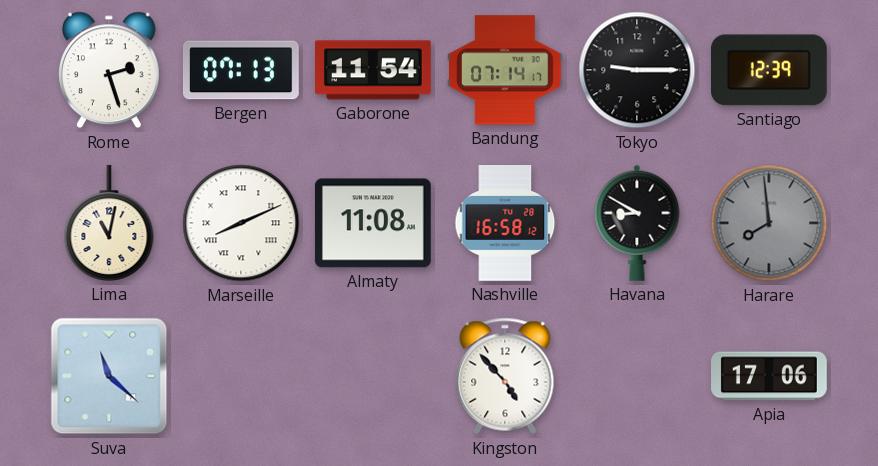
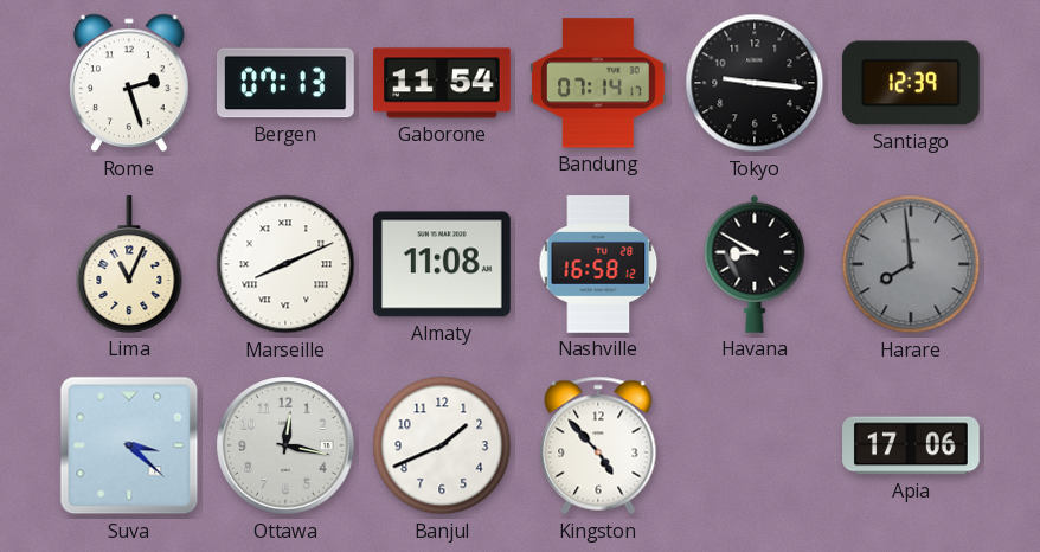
Tokyo: 9:15 -> 9:16 (755, 83)
Lima: 11:02 -> 11:04 (129, 265)
Suva: 11:22 -> 3:22 (129, 445)
Ottawa: none -> 12:17 (285, 445)
Banjul: none -> 1:41 (442, 445)
